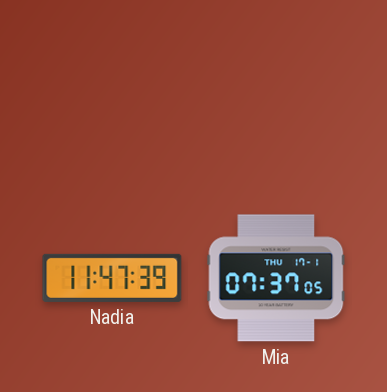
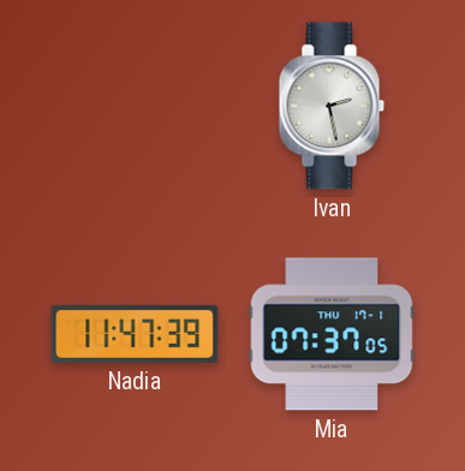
Ivan: none -> 2:28 (332, 106)
